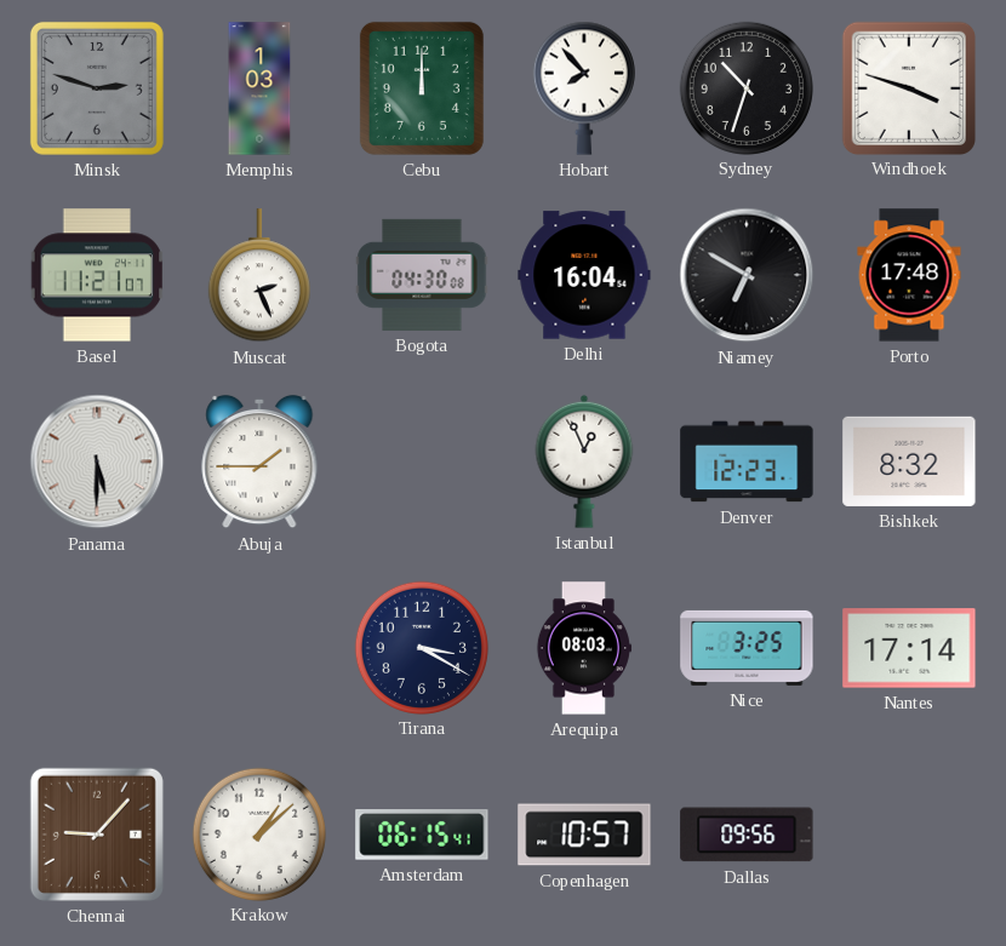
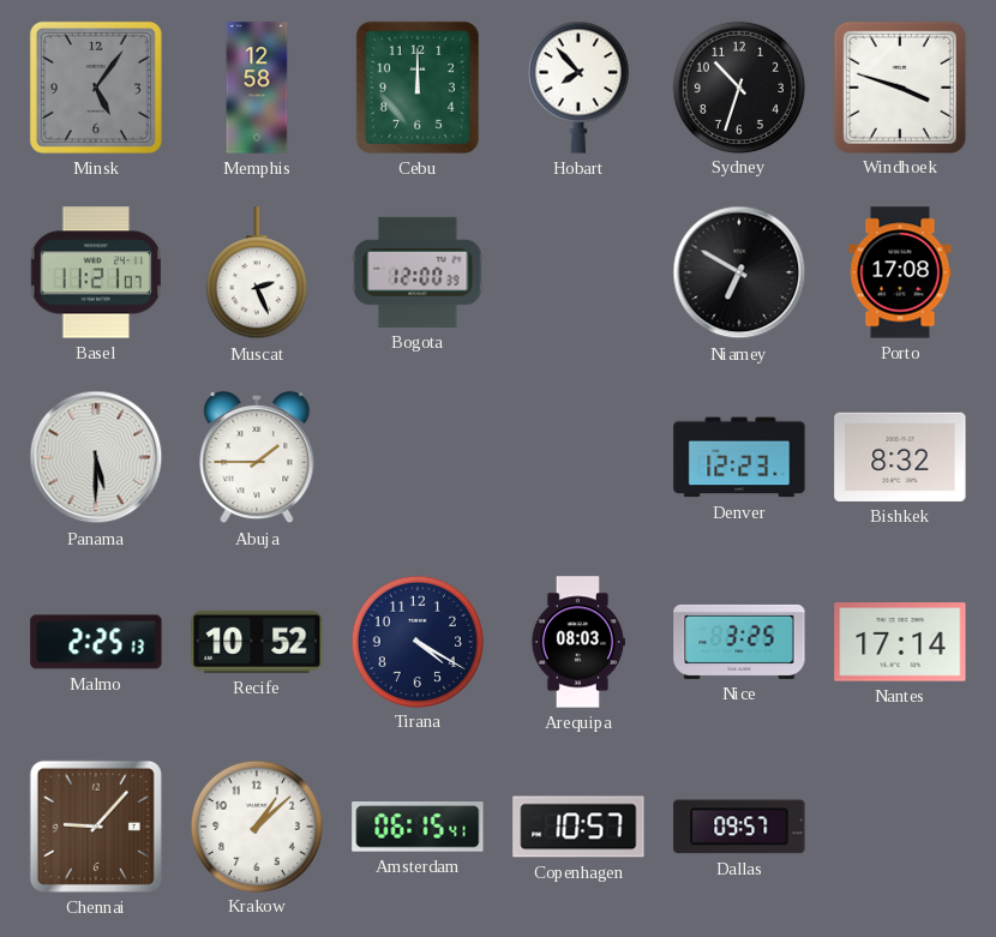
Minsk: 2:48 -> 5:06 (96, 88)
Memphis: 1:03 -> 12:58 (257, 88)
Bogota: 04:30 -> 12:00 (418, 272)
Delhi: 16:04 -> none (584, 275)
Porto: 17:48 -> 17:08 (900, 272)
Istanbul: 12:56 -> none (584, 461)
Malmo: none -> 2:25 (96, 642)
Recife: none -> 10:52 (257, 642)
Tirana: 3:20 -> 4:20 (416, 641)
Dallas: 09:56 -> 09:57 (739, 827)
